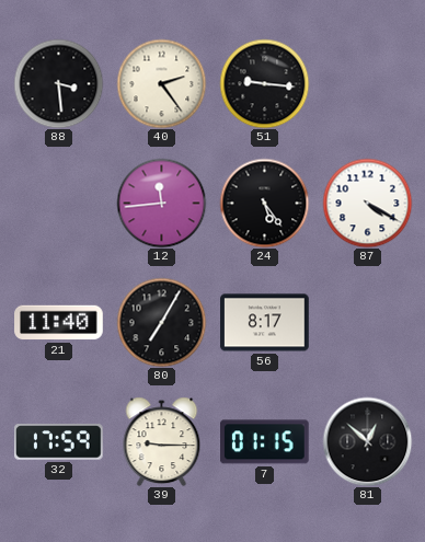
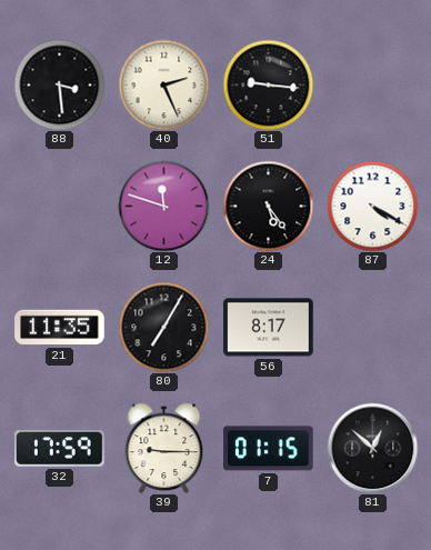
40: 2:24 -> 2:26 (163, 84)
12: 11:44 -> 11:48 (163, 206)
21: 11:40 -> 11:35 (60, 328)
